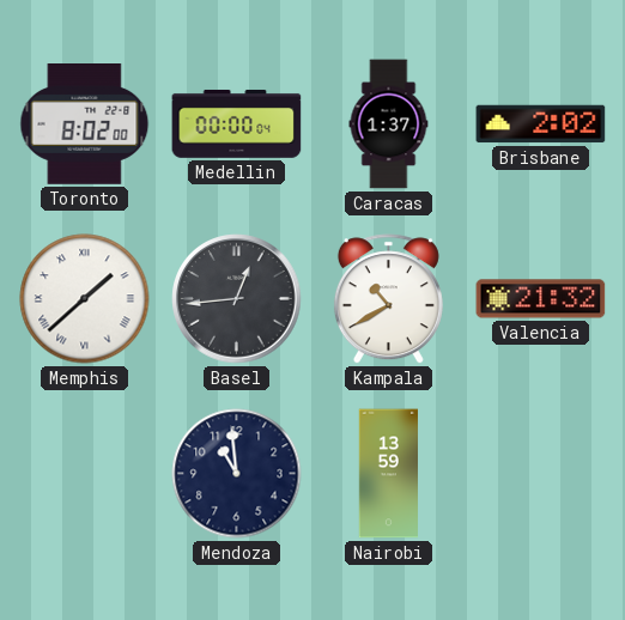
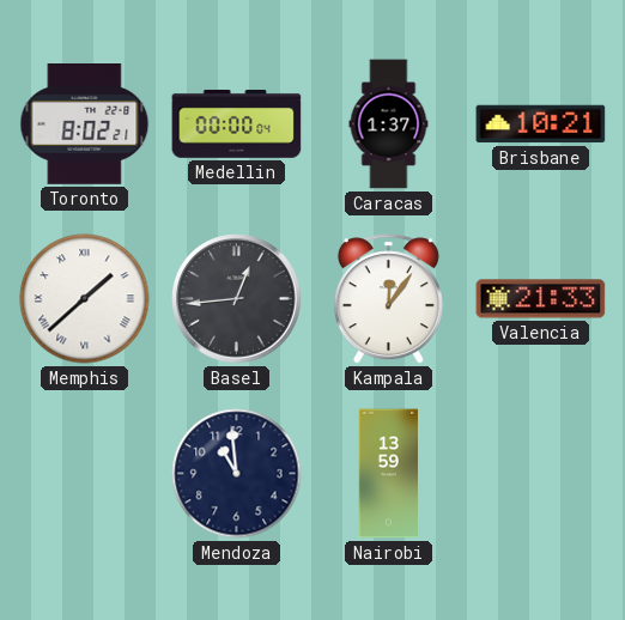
Toronto: 8:02:00 -> 8:02:21 (85, 124)
Brisbane: 2:02 -> 10:21 (541, 124)
Kampala: 10:40 -> 12:06 (388, 299)
Valencia: 21:32 -> 21:33 (541, 299)
